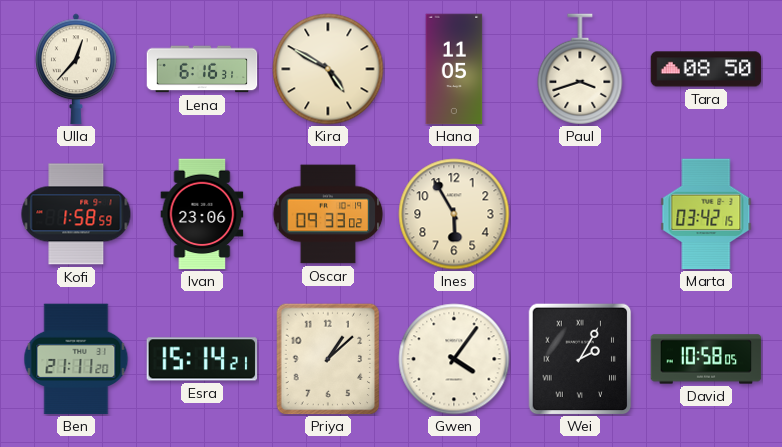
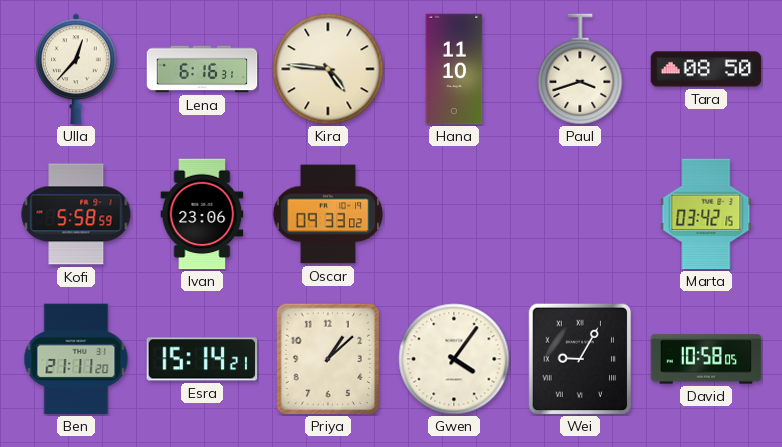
Kira: 4:50 -> 4:46 (328, 69)
Hana: 11:05 -> 11:10 (454, 69)
Kofi: 1:58 -> 5:58 (76, 214)
Ines: 5:55 -> none (454, 214)
Wei: 2:05 -> 9:05 (580, 359)
